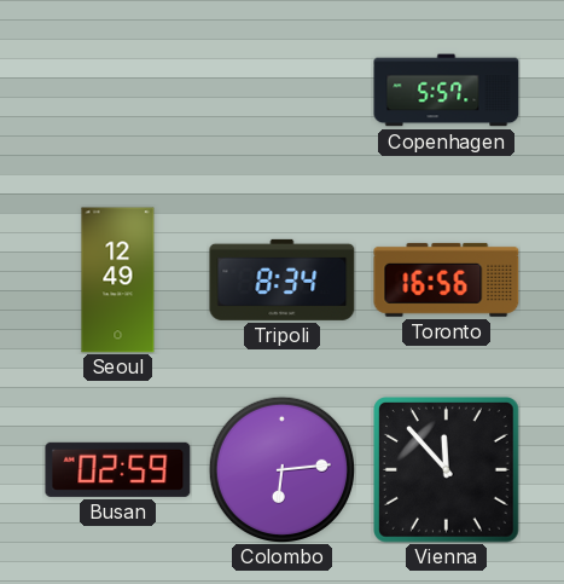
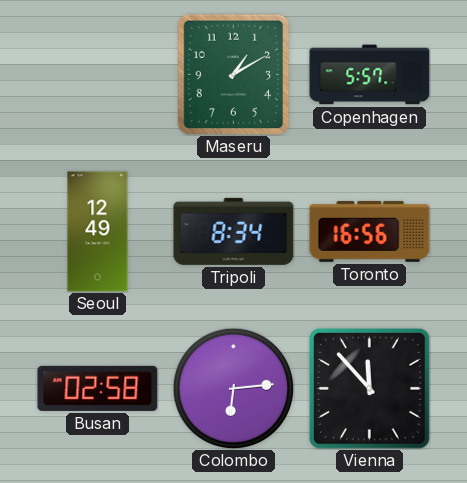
Maseru: none -> 1:10 (234, 74)
Busan: 02:59 -> 02:58 (98, 388)
